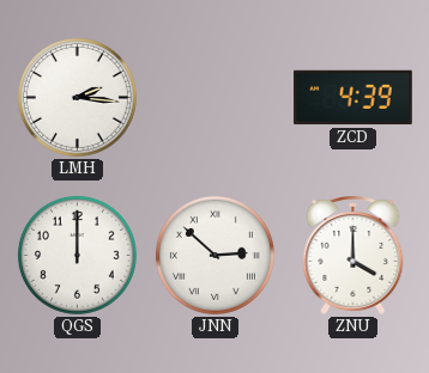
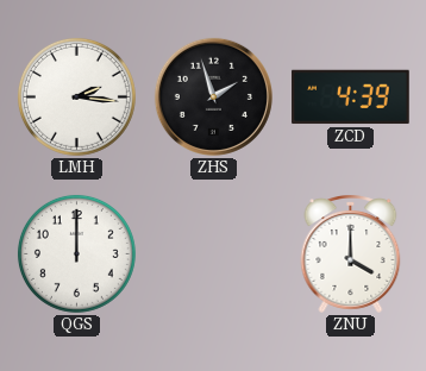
ZHS: none -> 1:57 (213, 96)
JNN: 2:52 -> none (214, 255)
